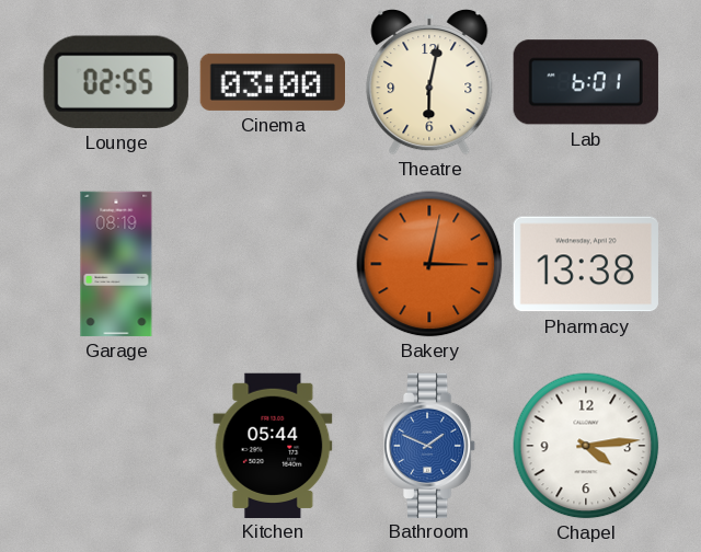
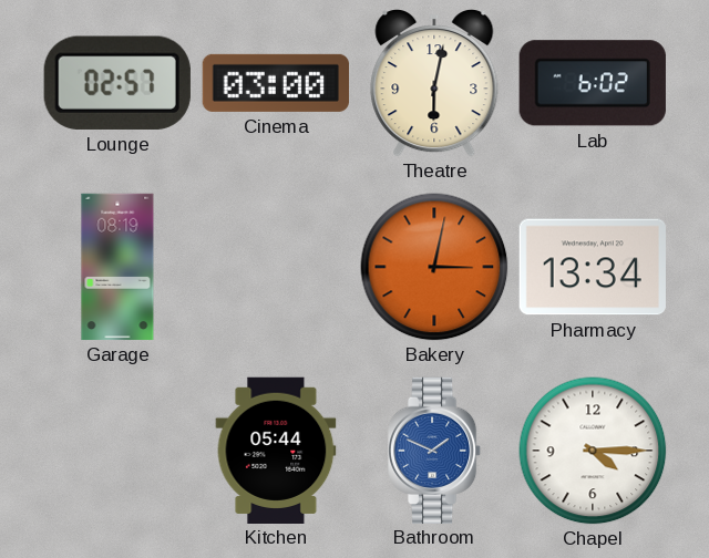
Lounge: 02:55 -> 02:57 (117, 83)
Lab: 6:01 -> 6:02 (593, 83)
Pharmacy: 13:38 -> 13:34 (593, 267)
Chapel: 4:14 -> 4:15 (593, 451)
